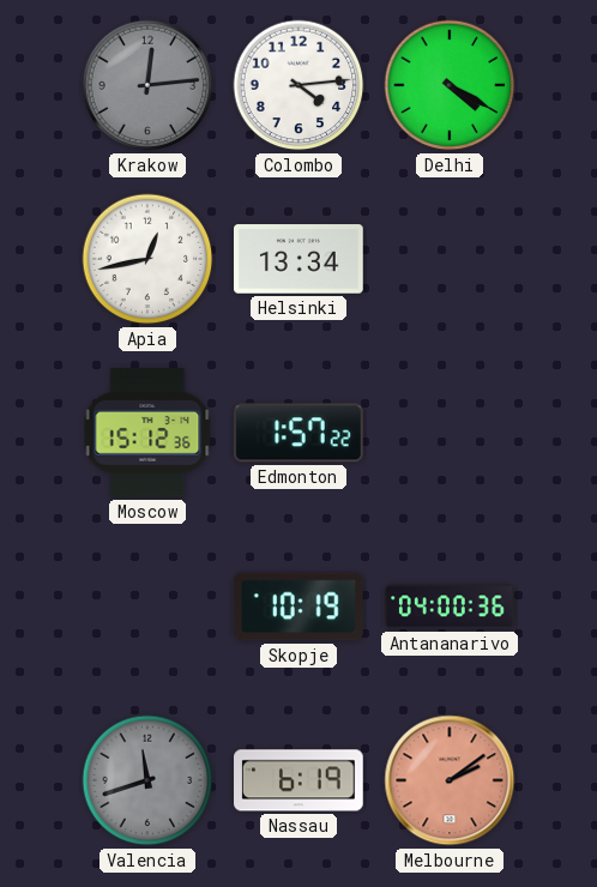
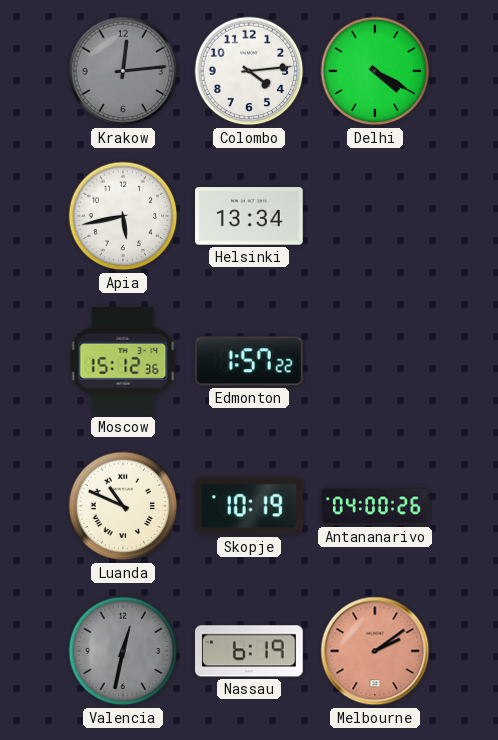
Apia: 12:43 -> 5:43 (123, 216)
Luanda: none -> 10:49 (123, 506)
Antananarivo: 04:00:36 -> 04:00:26 (376, 506)
Valencia: 11:42 -> 12:32 (123, 651)
